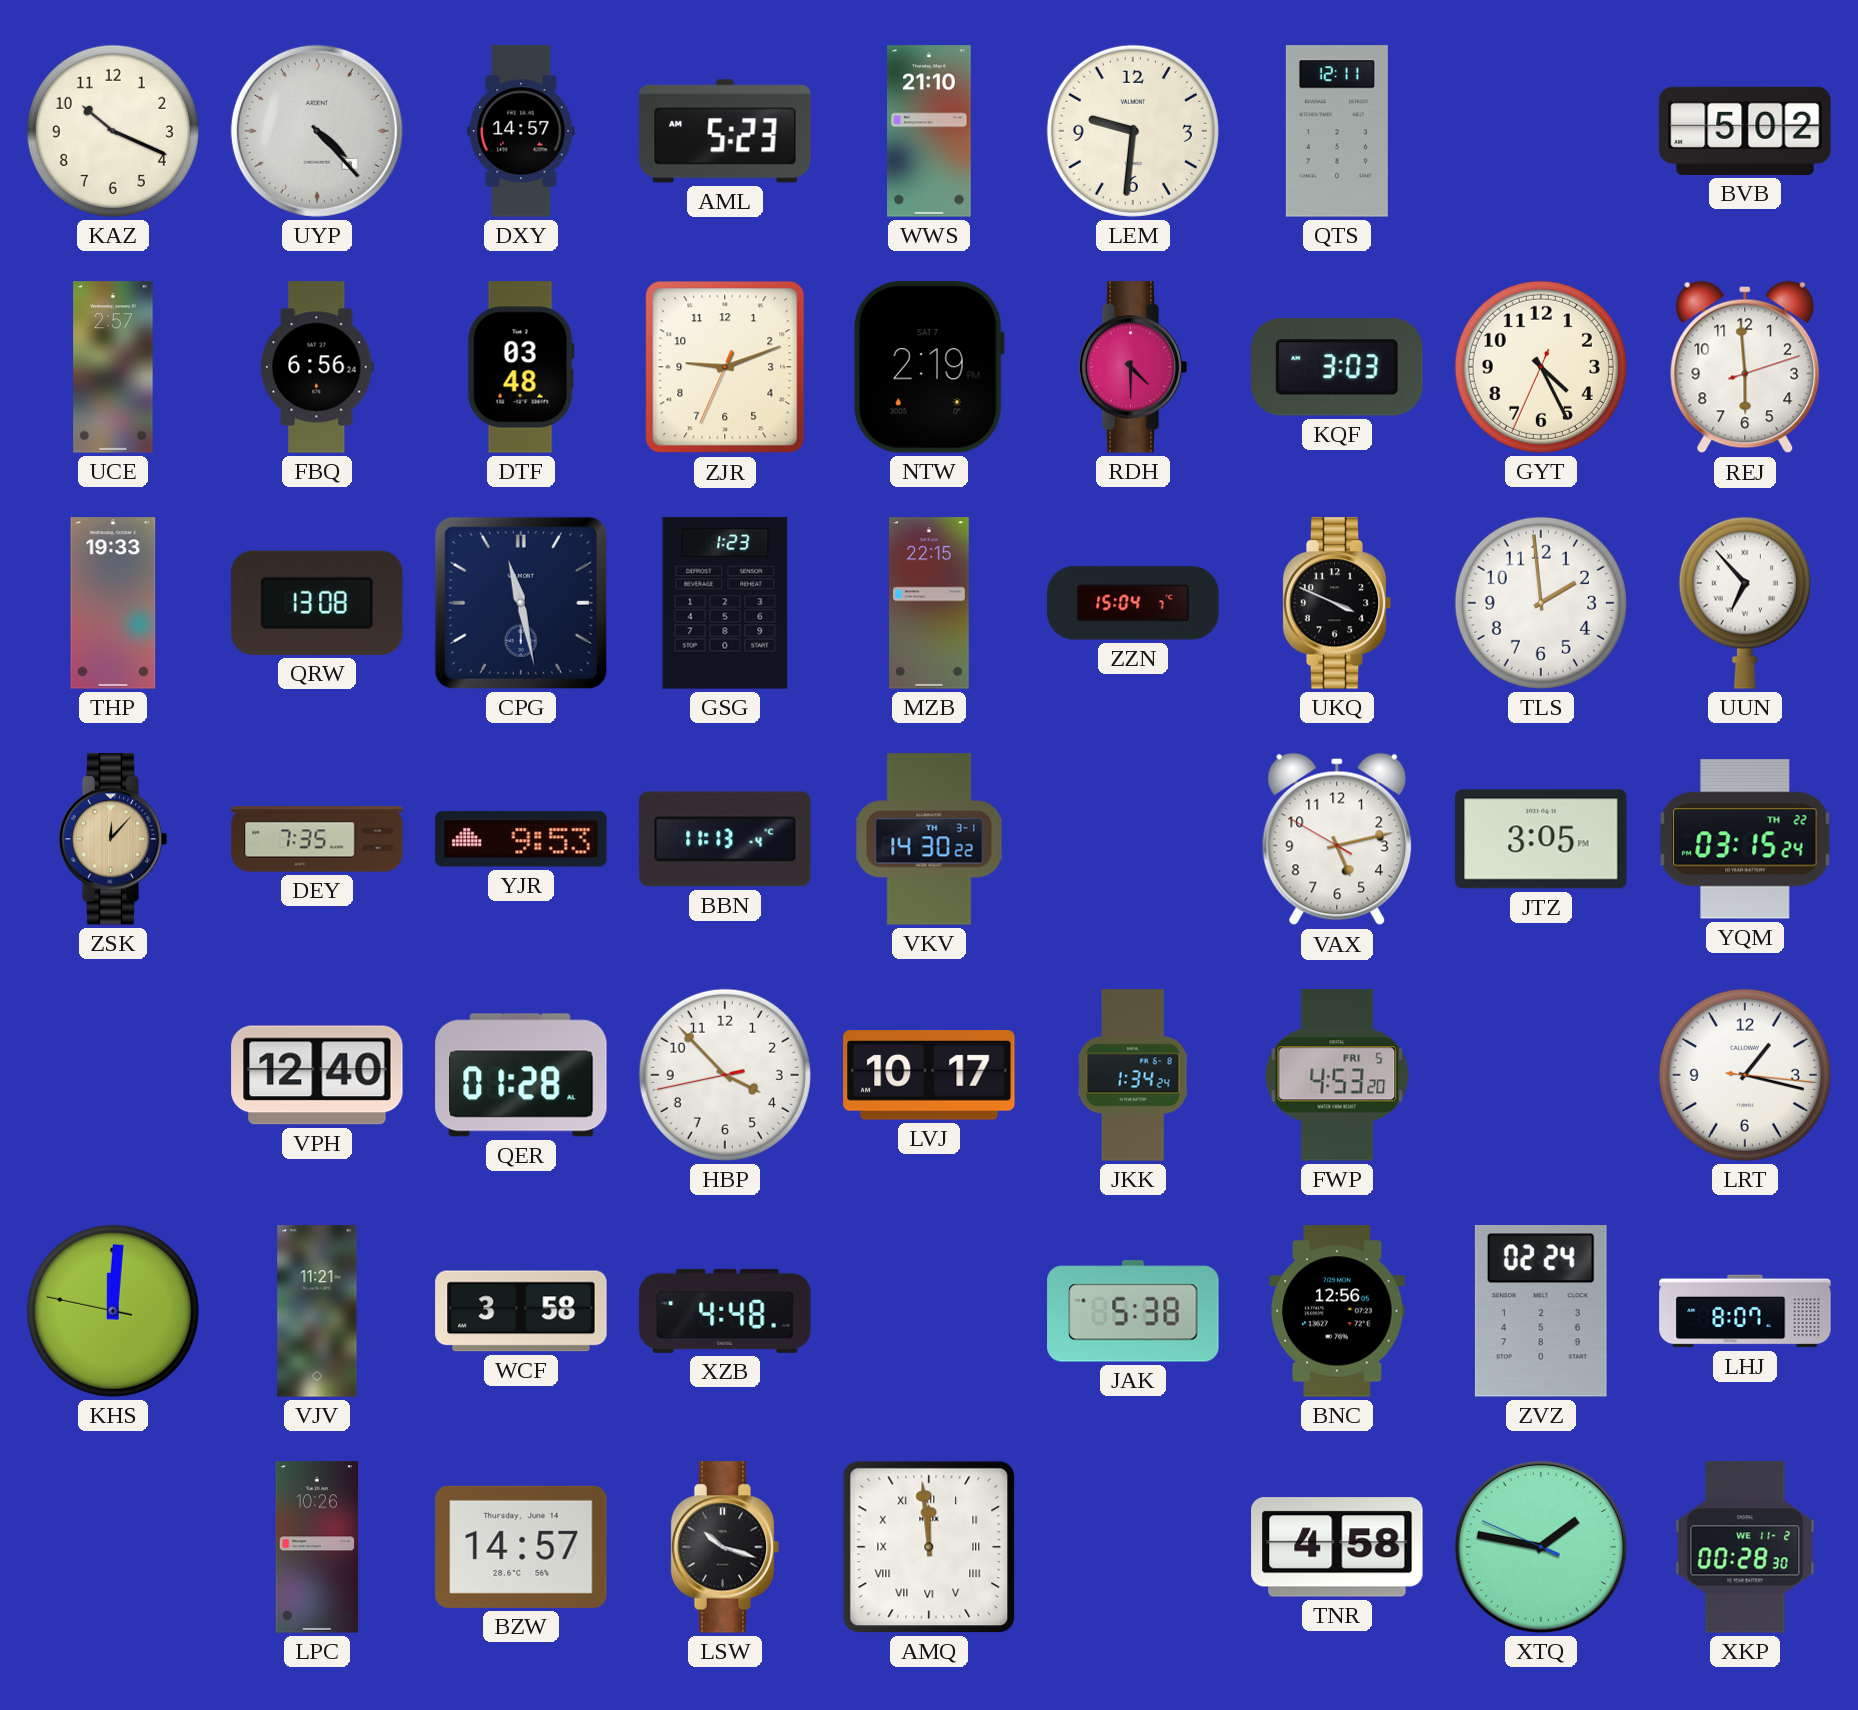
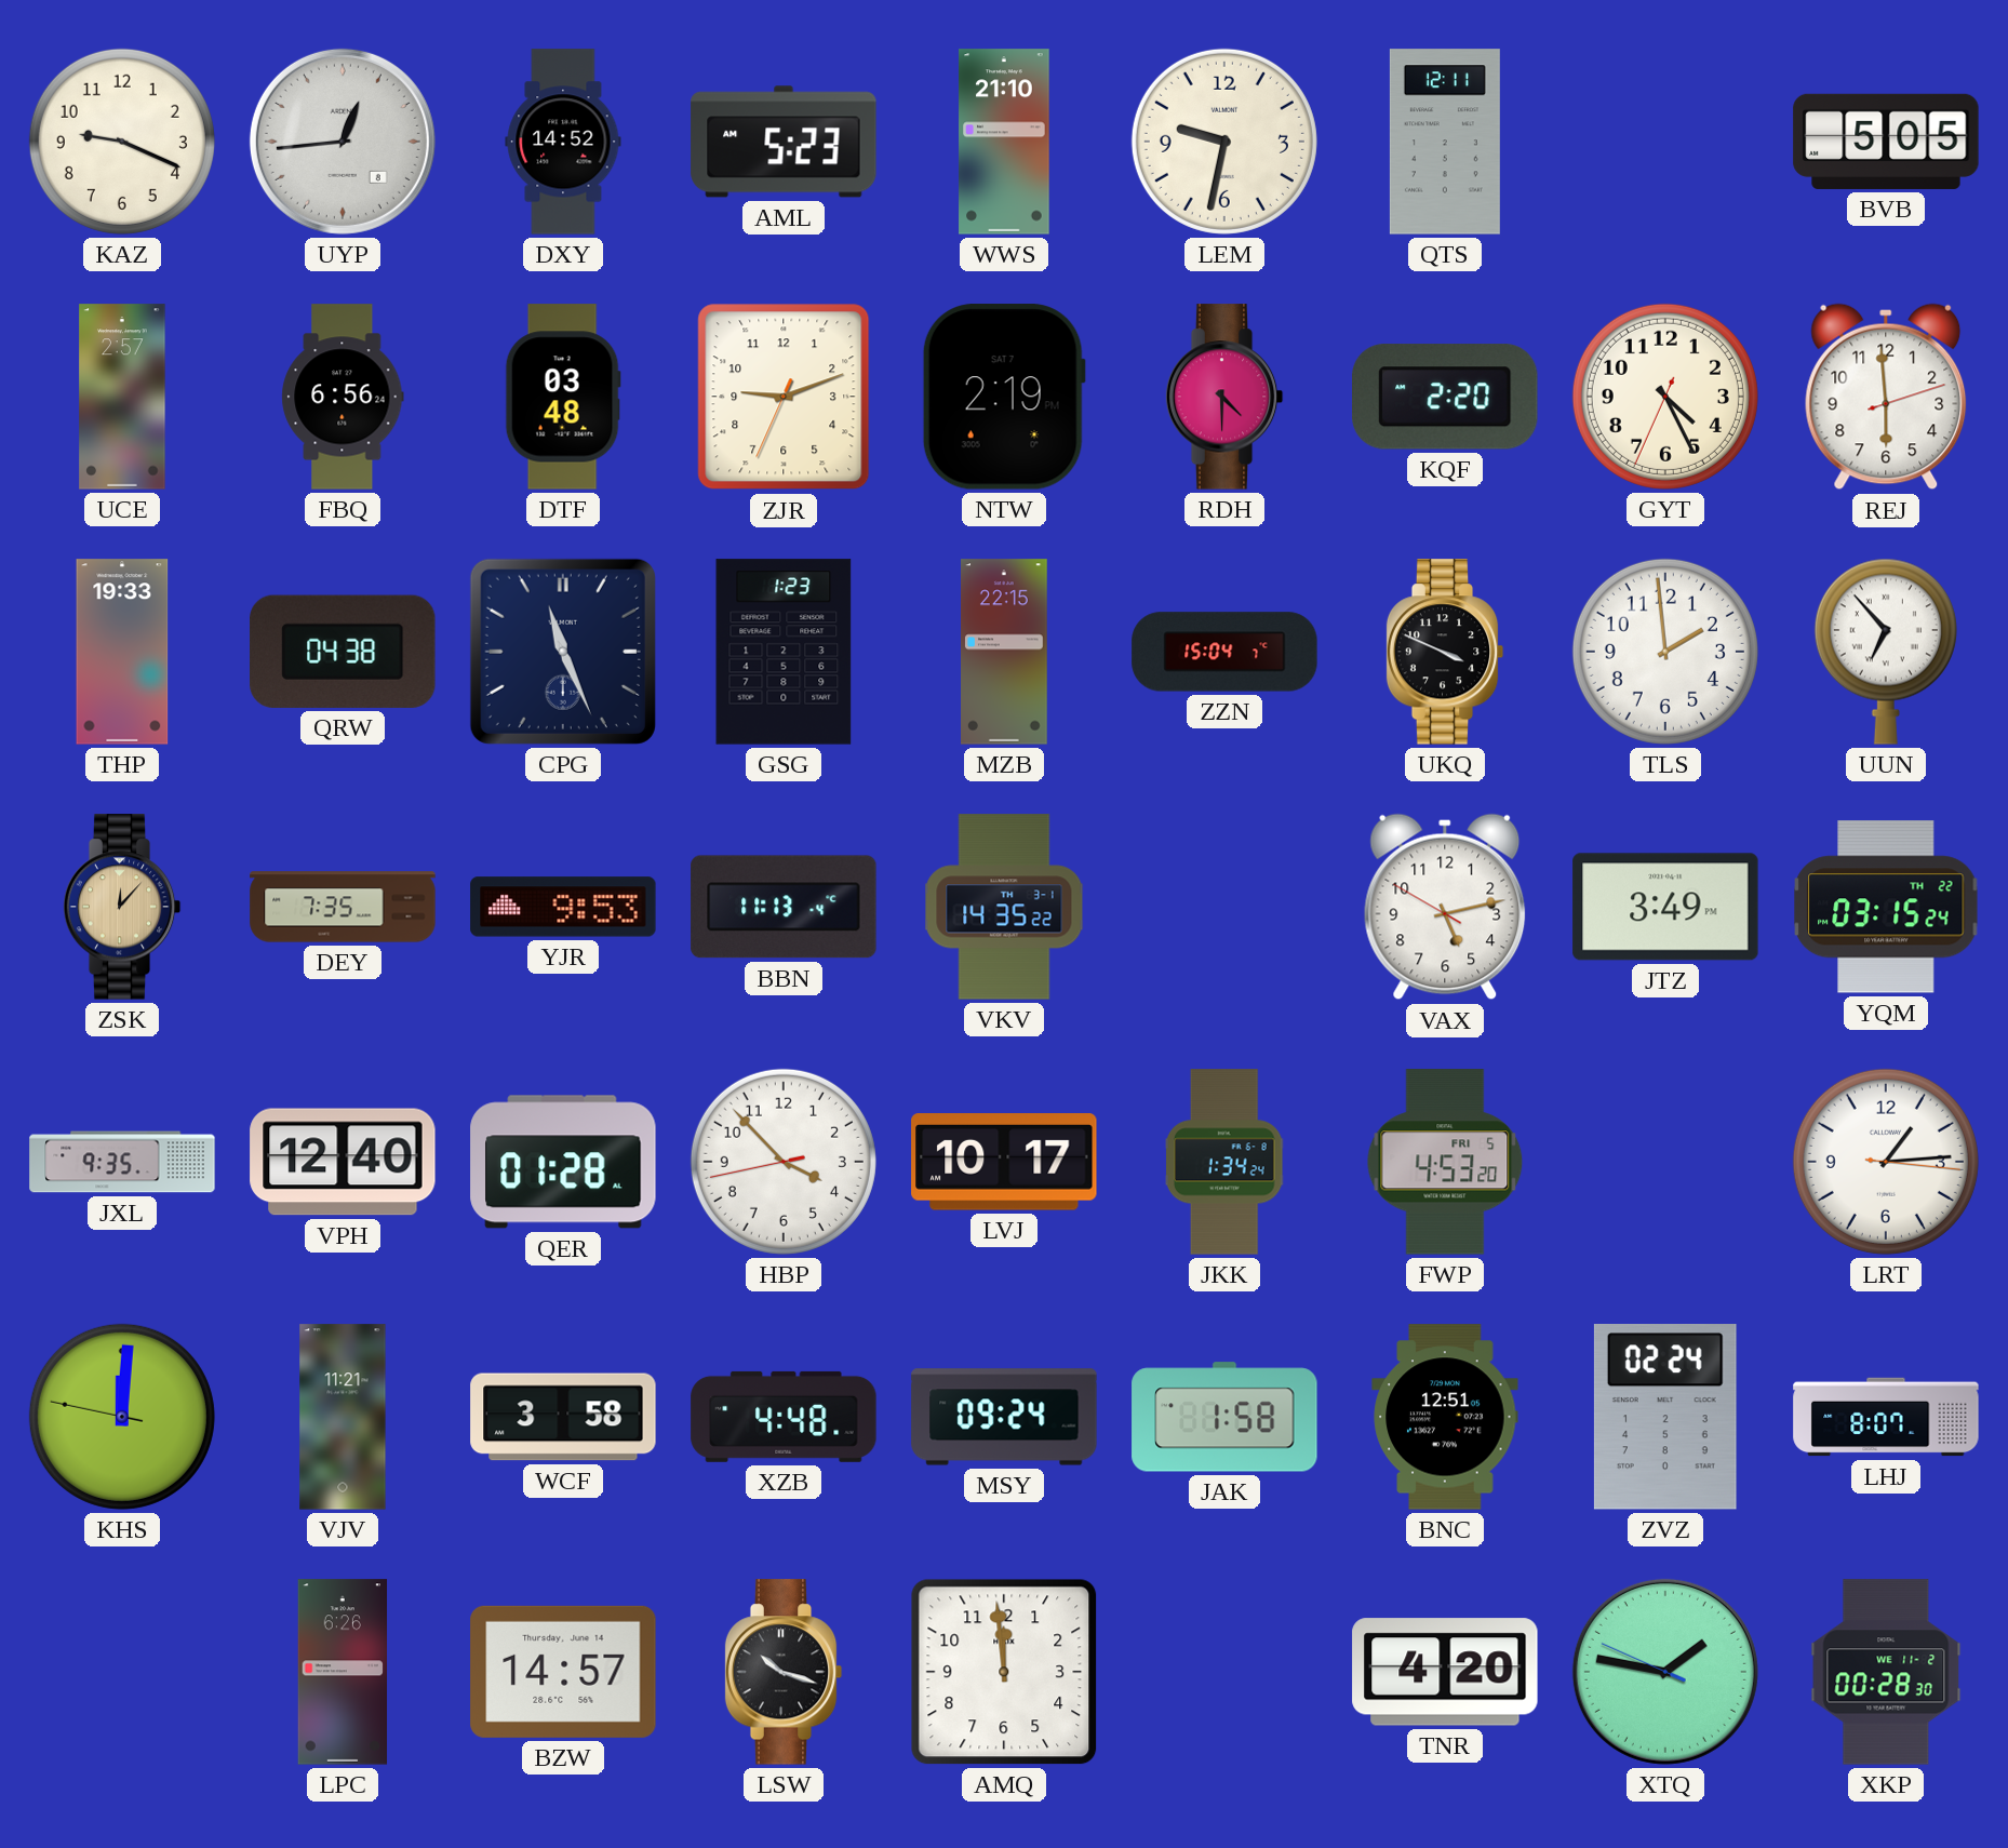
KAZ: 10:19 -> 9:19 (122, 142)
UYP: 4:23 -> 12:44 (343, 142)
DXY: 14:57 -> 14:52 (563, 142)
LEM: 9:31 -> 9:32 (1224, 142)
BVB: 5:02 -> 5:05 (1886, 142)
KQF: 3:03 -> 2:20 (1446, 397)
QRW: 13:08 -> 04:38 (343, 652)
CPG: 11:28 -> 11:26 (563, 652)
VKV: 14:30 -> 14:35 (1004, 907)
JTZ: 3:05 -> 3:49 (1665, 907)
JXL: none -> 9:35 (122, 1162)
LRT: 1:17 -> 1:14 (1886, 1162)
MSY: none -> 09:24 (1004, 1417)
JAK: 5:38 -> 1:58 (1224, 1417)
BNC: 12:56 -> 12:51 (1445, 1417)
LPC: 10:26 -> 6:26 (343, 1672)
AMQ numerals: Roman -> Arabic (1004, 1672)
TNR: 4:58 -> 4:20 (1445, 1672)
